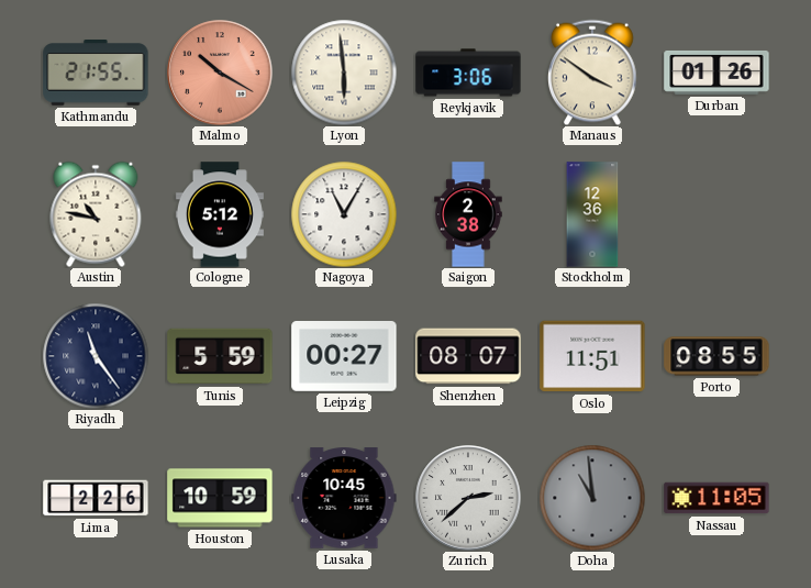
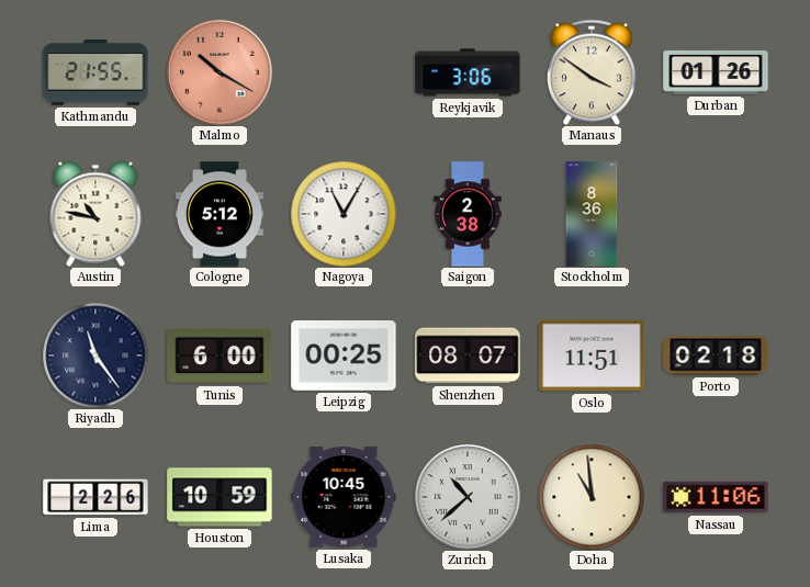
Lyon: 5:59 -> none (344, 73)
Stockholm: 12:36 -> 8:36 (592, 214)
Tunis: 5:59 -> 6:00 (220, 355)
Leipzig: 00:27 -> 00:25 (344, 357)
Porto: 08:55 -> 02:18 (716, 355)
Zurich: 2:38 -> 10:38 (468, 497)
Doha dial: grey -> cream (592, 497)
Nassau: 11:05 -> 11:06 (716, 497)
